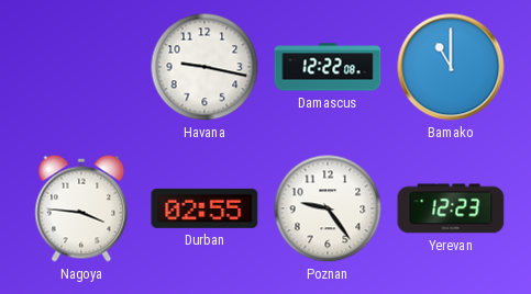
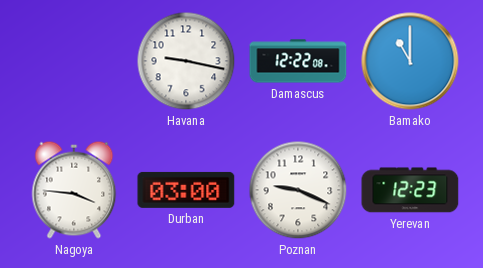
Durban: 02:55 -> 03:00 (186, 190)
Poznan: 9:24 -> 9:19 (298, 190)
